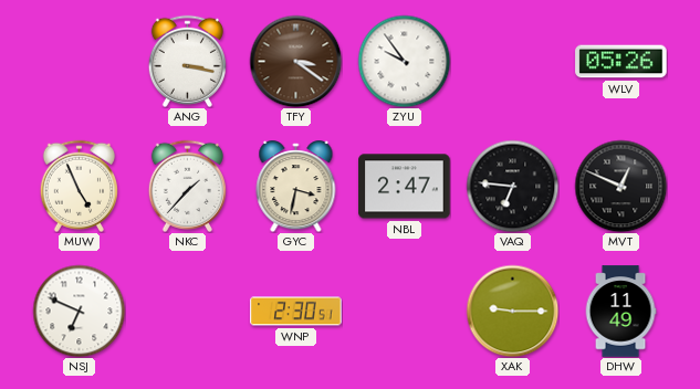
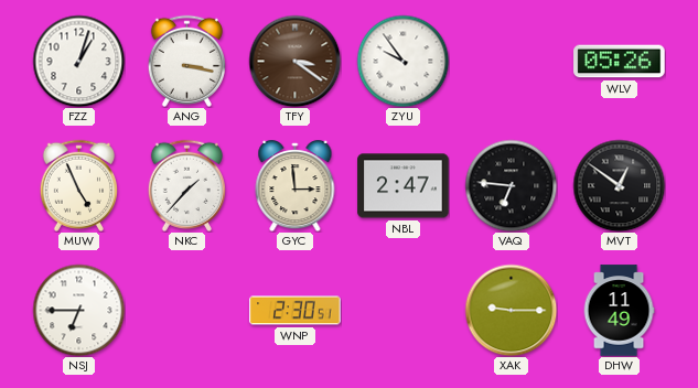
FZZ: none -> 1:03 (78, 61)
GYC: 3:32 -> 2:59 (296, 186)
MVT: 12:49 -> 12:51 (619, 185)
NSJ: 6:49 -> 6:45 (78, 310)
